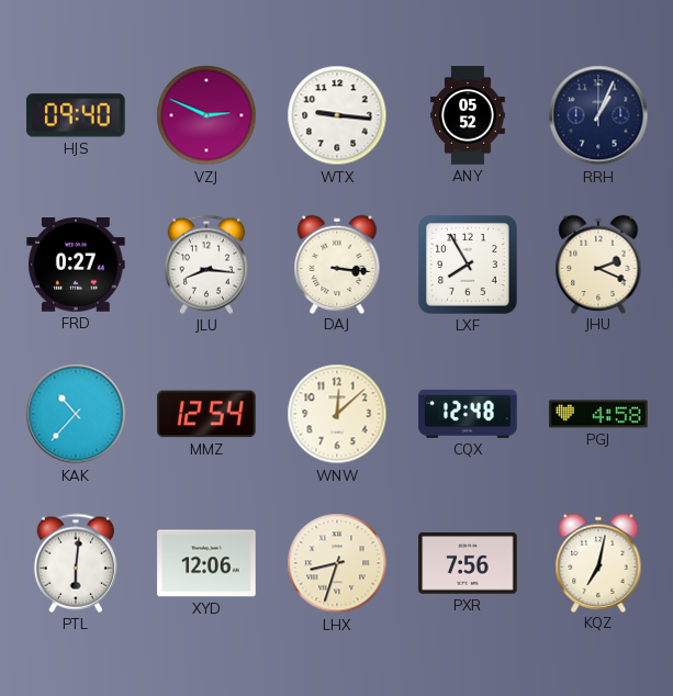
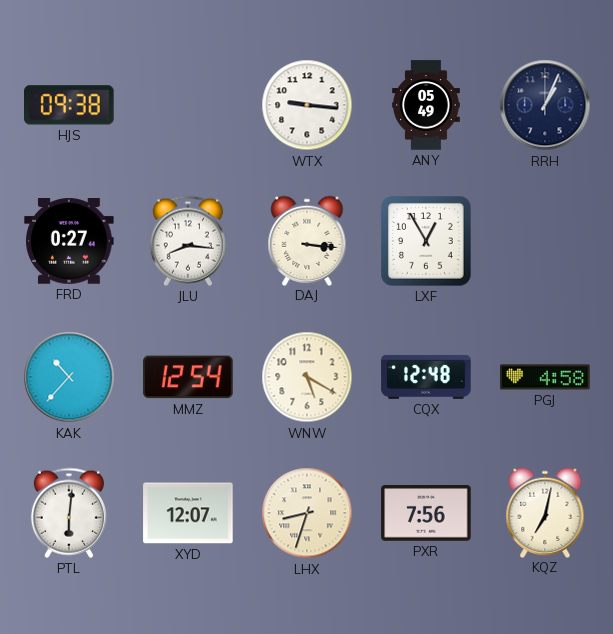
HJS: 09:40 -> 09:38 (70, 105)
VZJ: 2:49 -> none (206, 115)
ANY: 05:52 -> 05:49 (426, 105)
LXF: 7:55 -> 12:55 (427, 242)
JHU: 2:19 -> none (598, 263)
WNW: 12:08 -> 5:20 (307, 377)
XYD: 12:06 -> 12:07 (188, 513)
